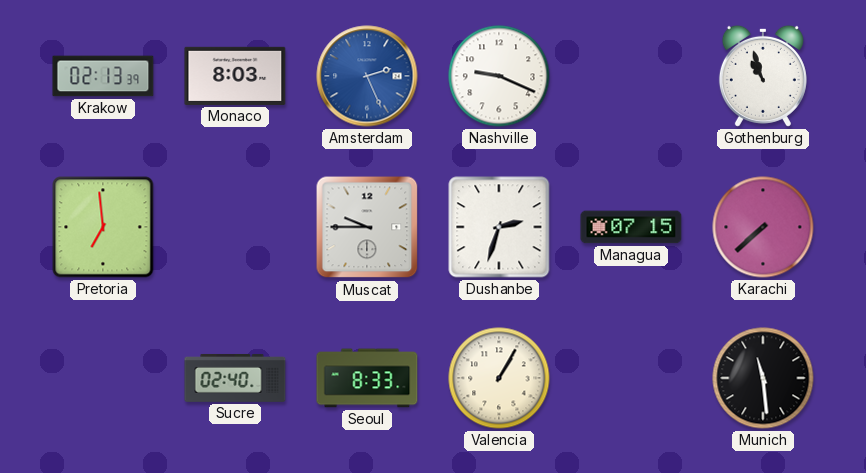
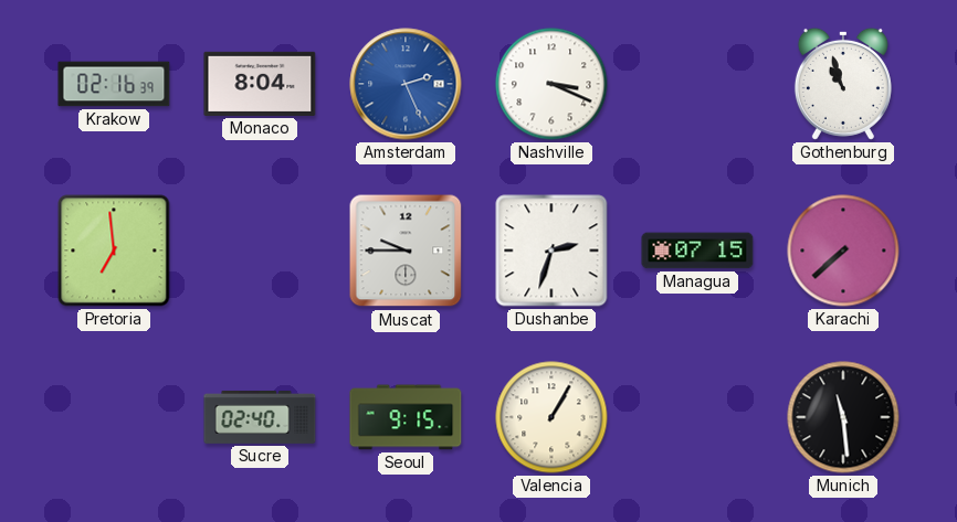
Krakow: 02:13 -> 02:16 (114, 84)
Monaco: 8:03 -> 8:04 (260, 84)
Nashville: 9:19 -> 3:19 (551, 84)
Seoul: 8:33 -> 9:15 (406, 417)
